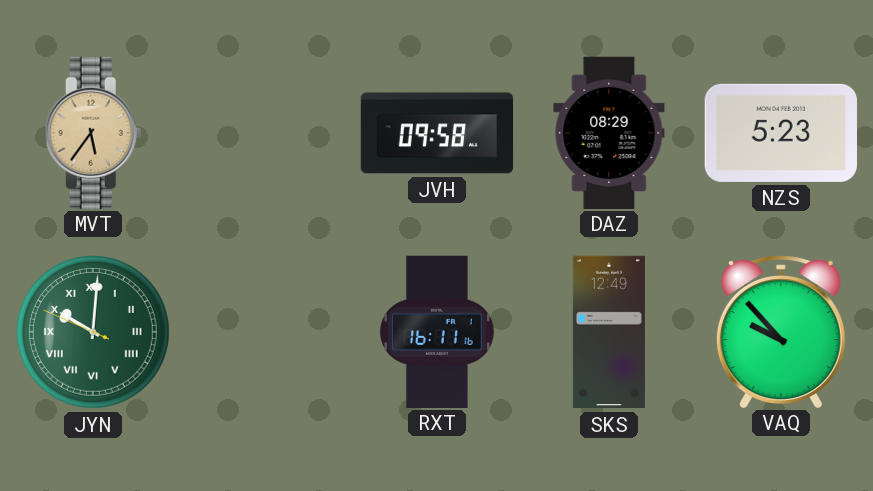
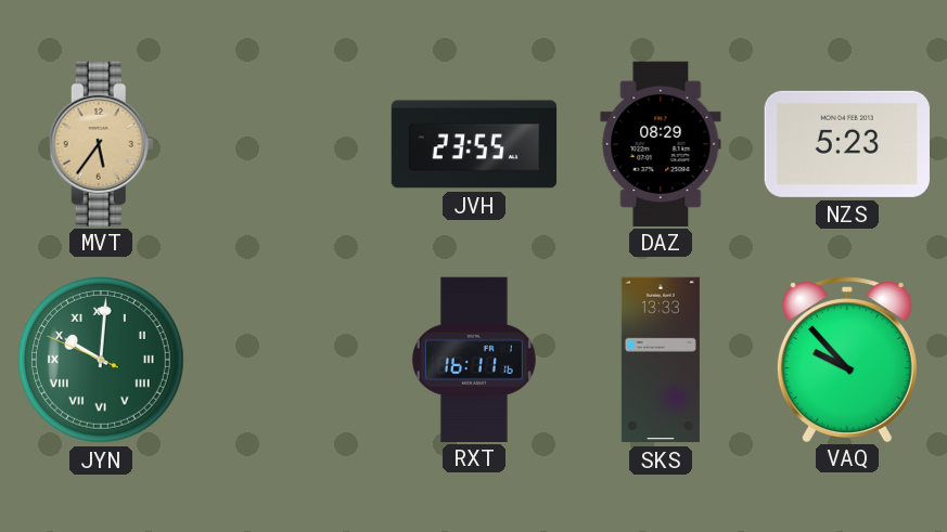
JVH: 09:58 -> 23:55 (474, 144)
SKS: 12:49 -> 13:33 (661, 360)
